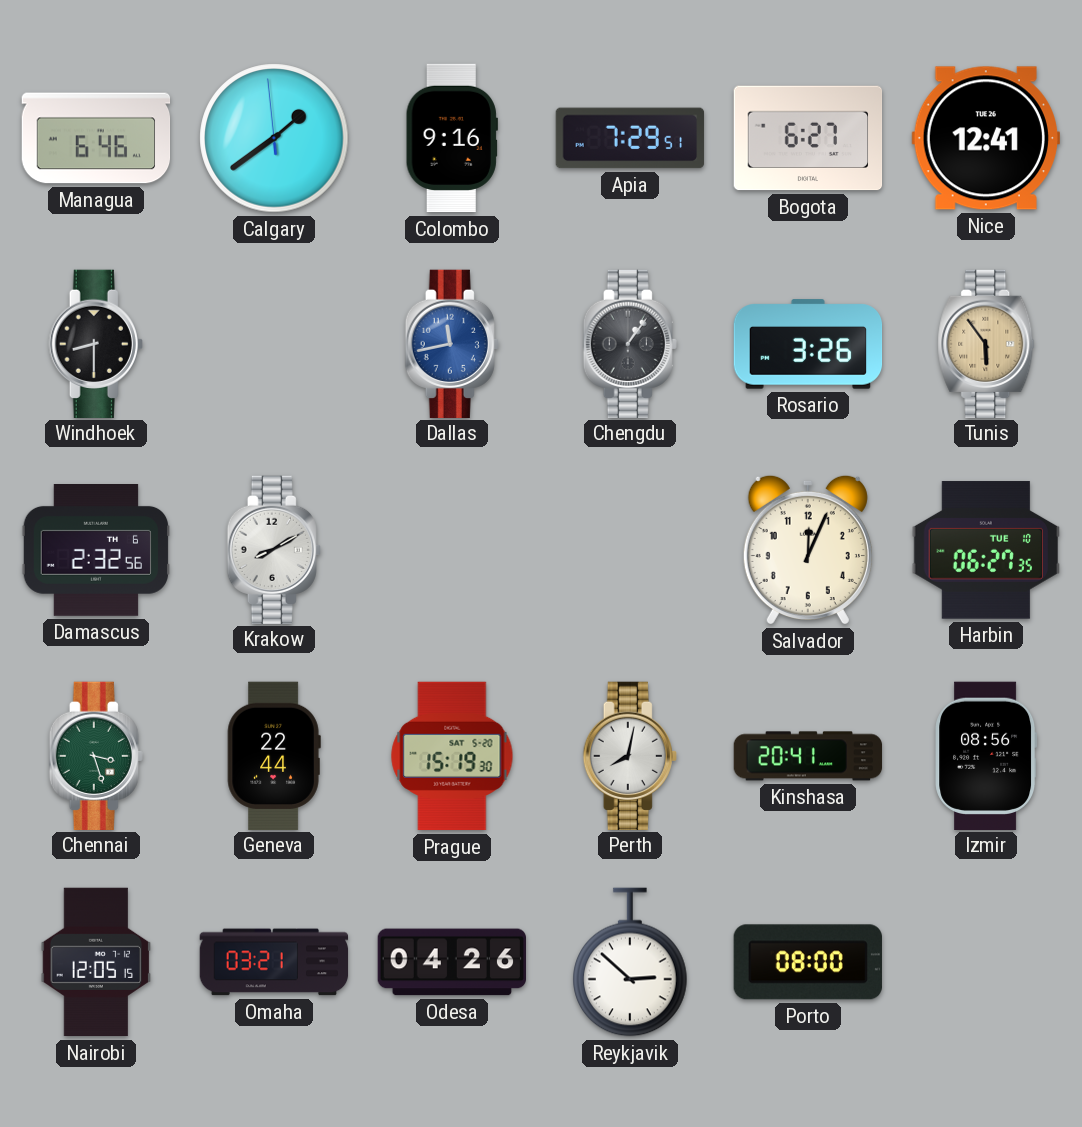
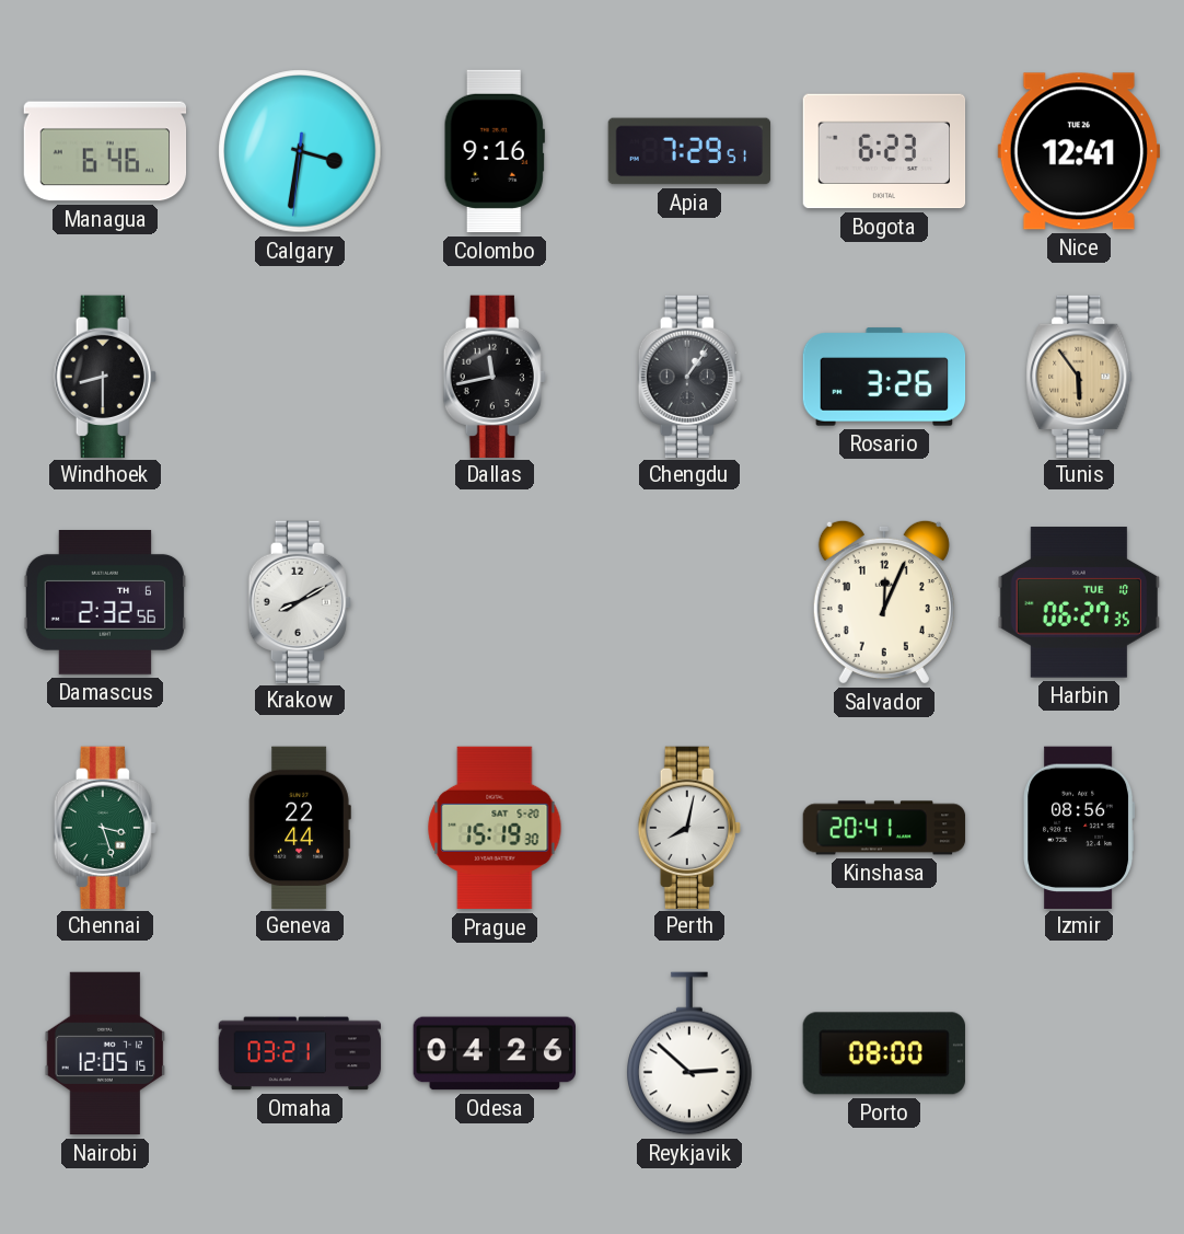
Calgary: 1:38 -> 3:31 (300, 151)
Bogota: 6:27 -> 6:23 (884, 151)
Dallas dial: blue -> black (495, 376)
